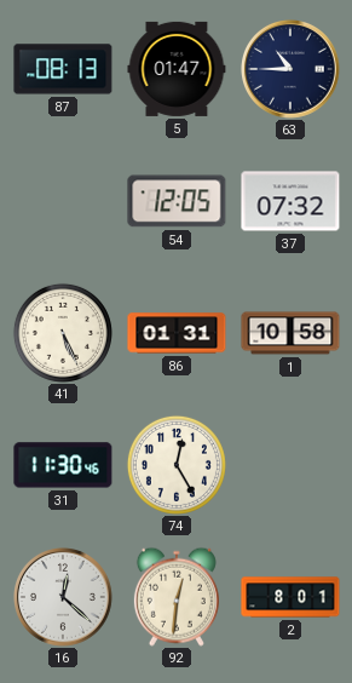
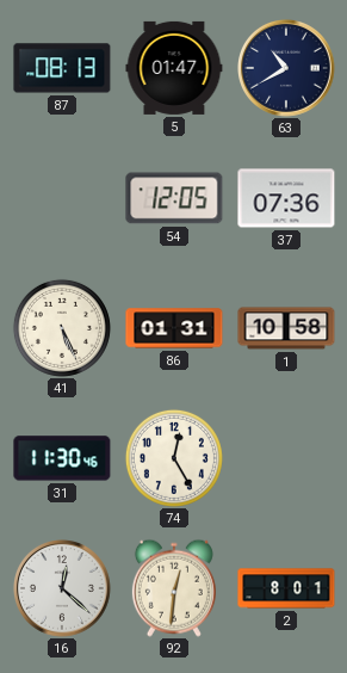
63: 10:45 -> 10:40 (287, 69)
37: 07:32 -> 07:36 (286, 198)
